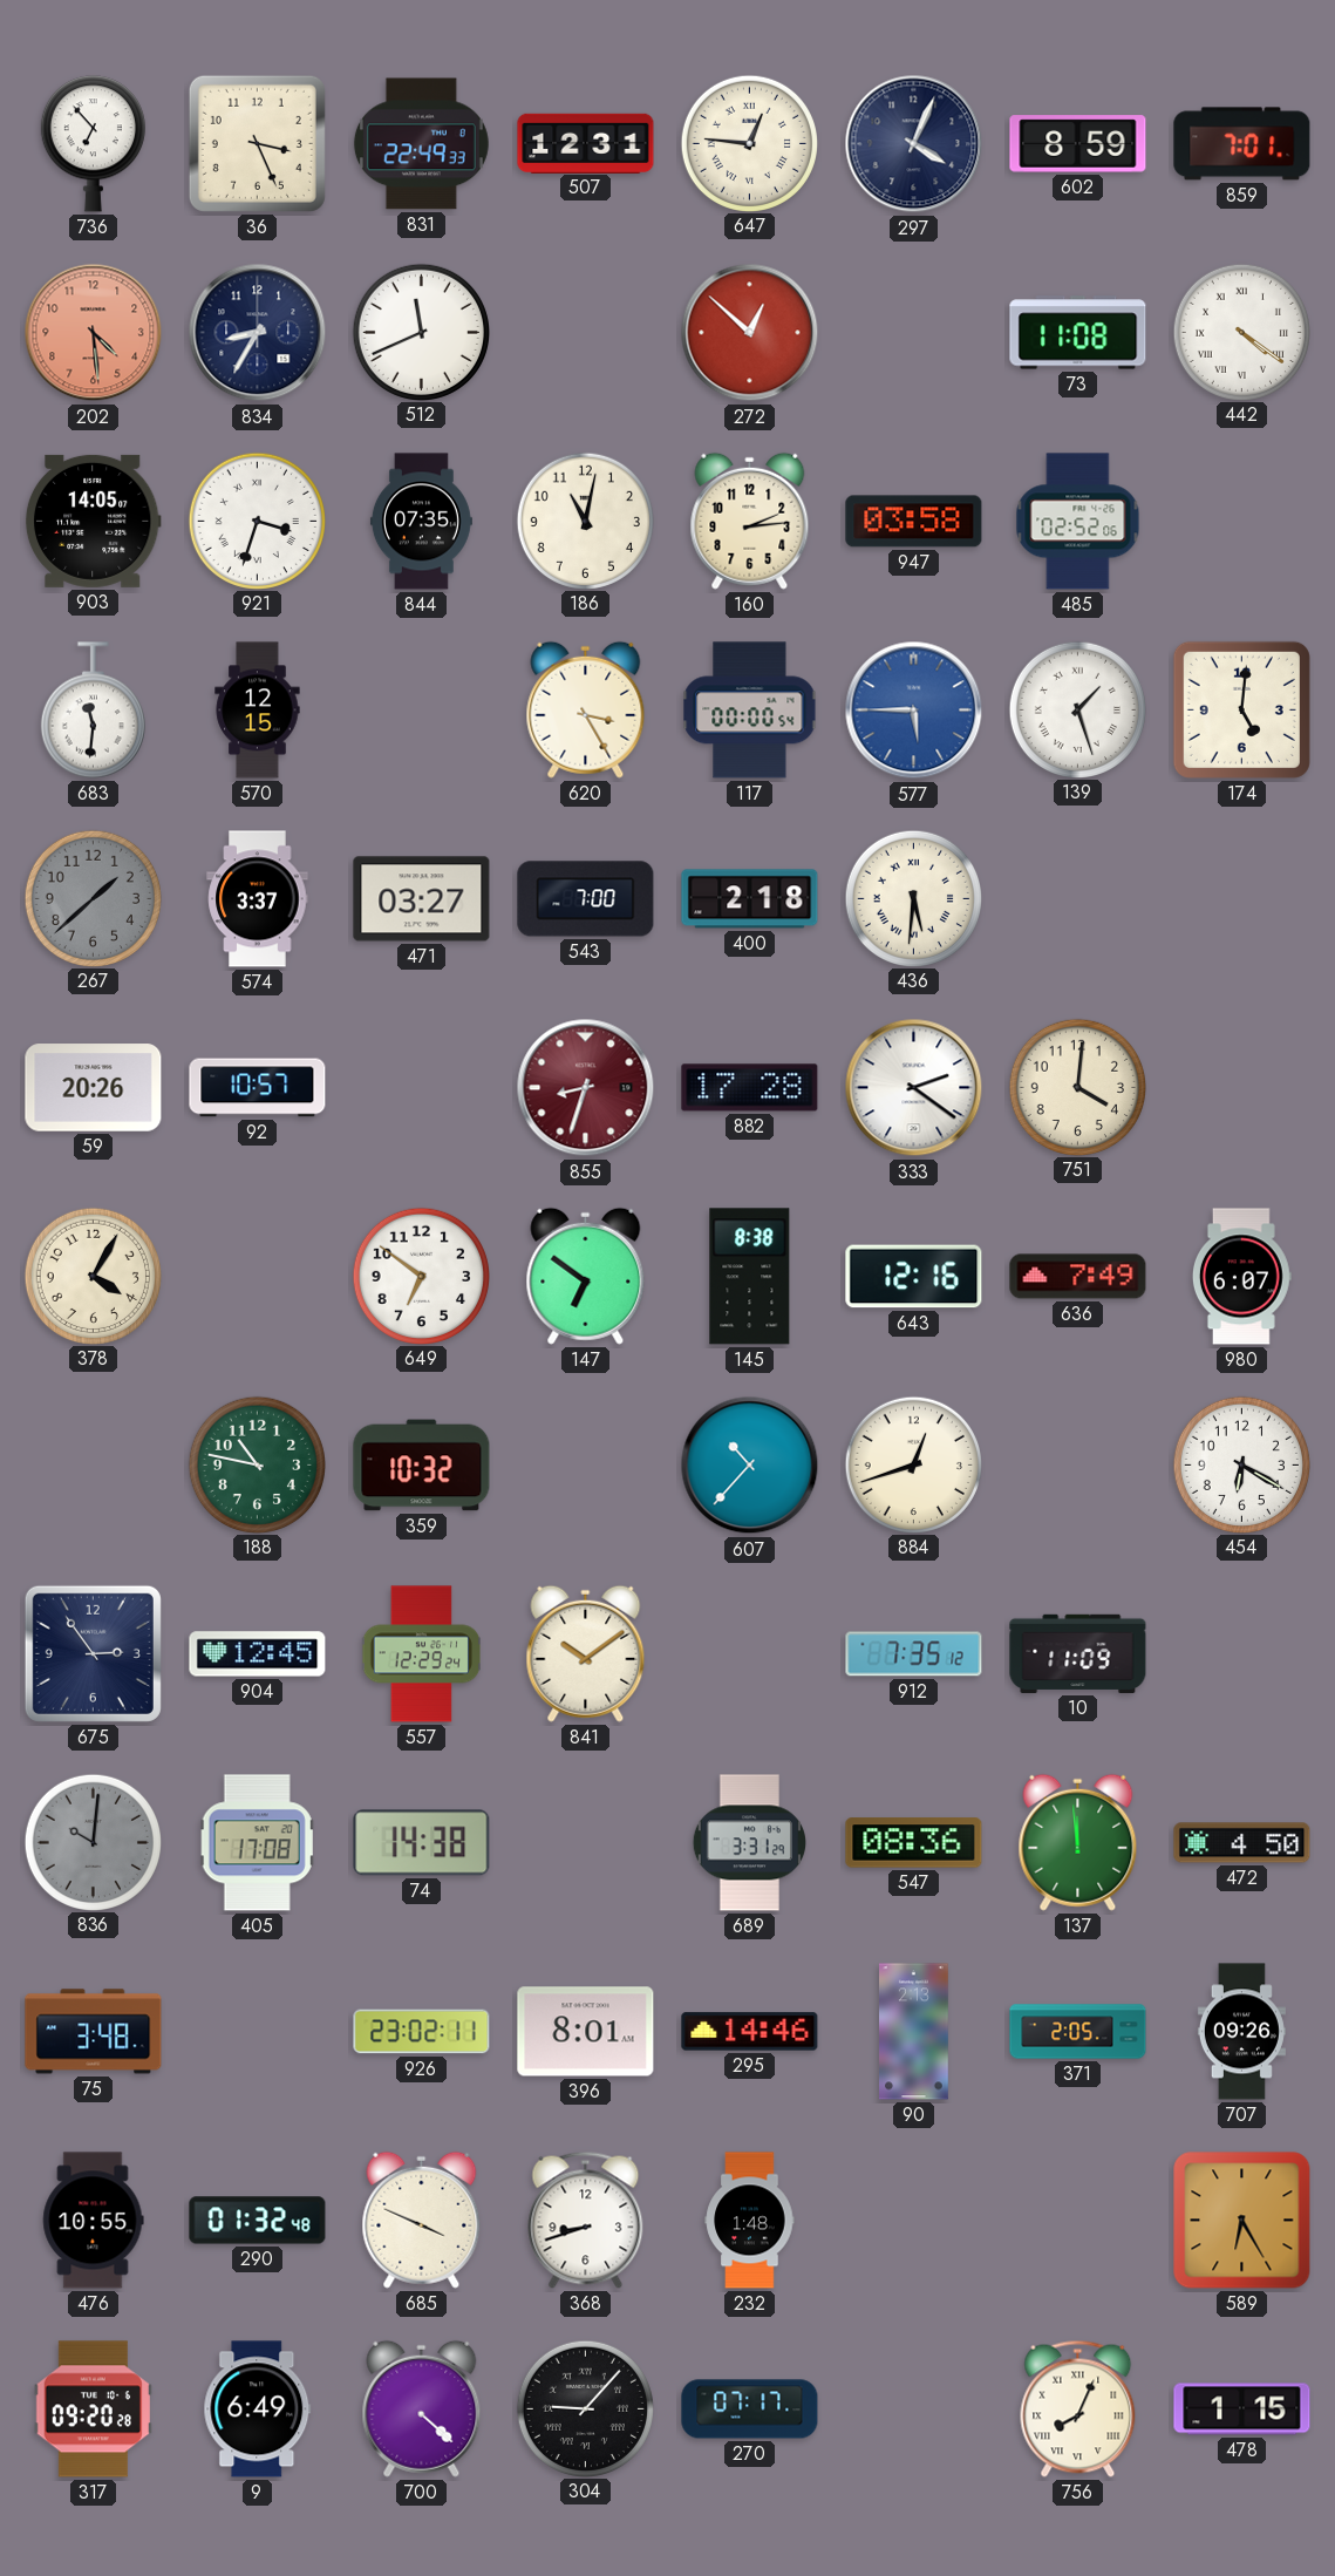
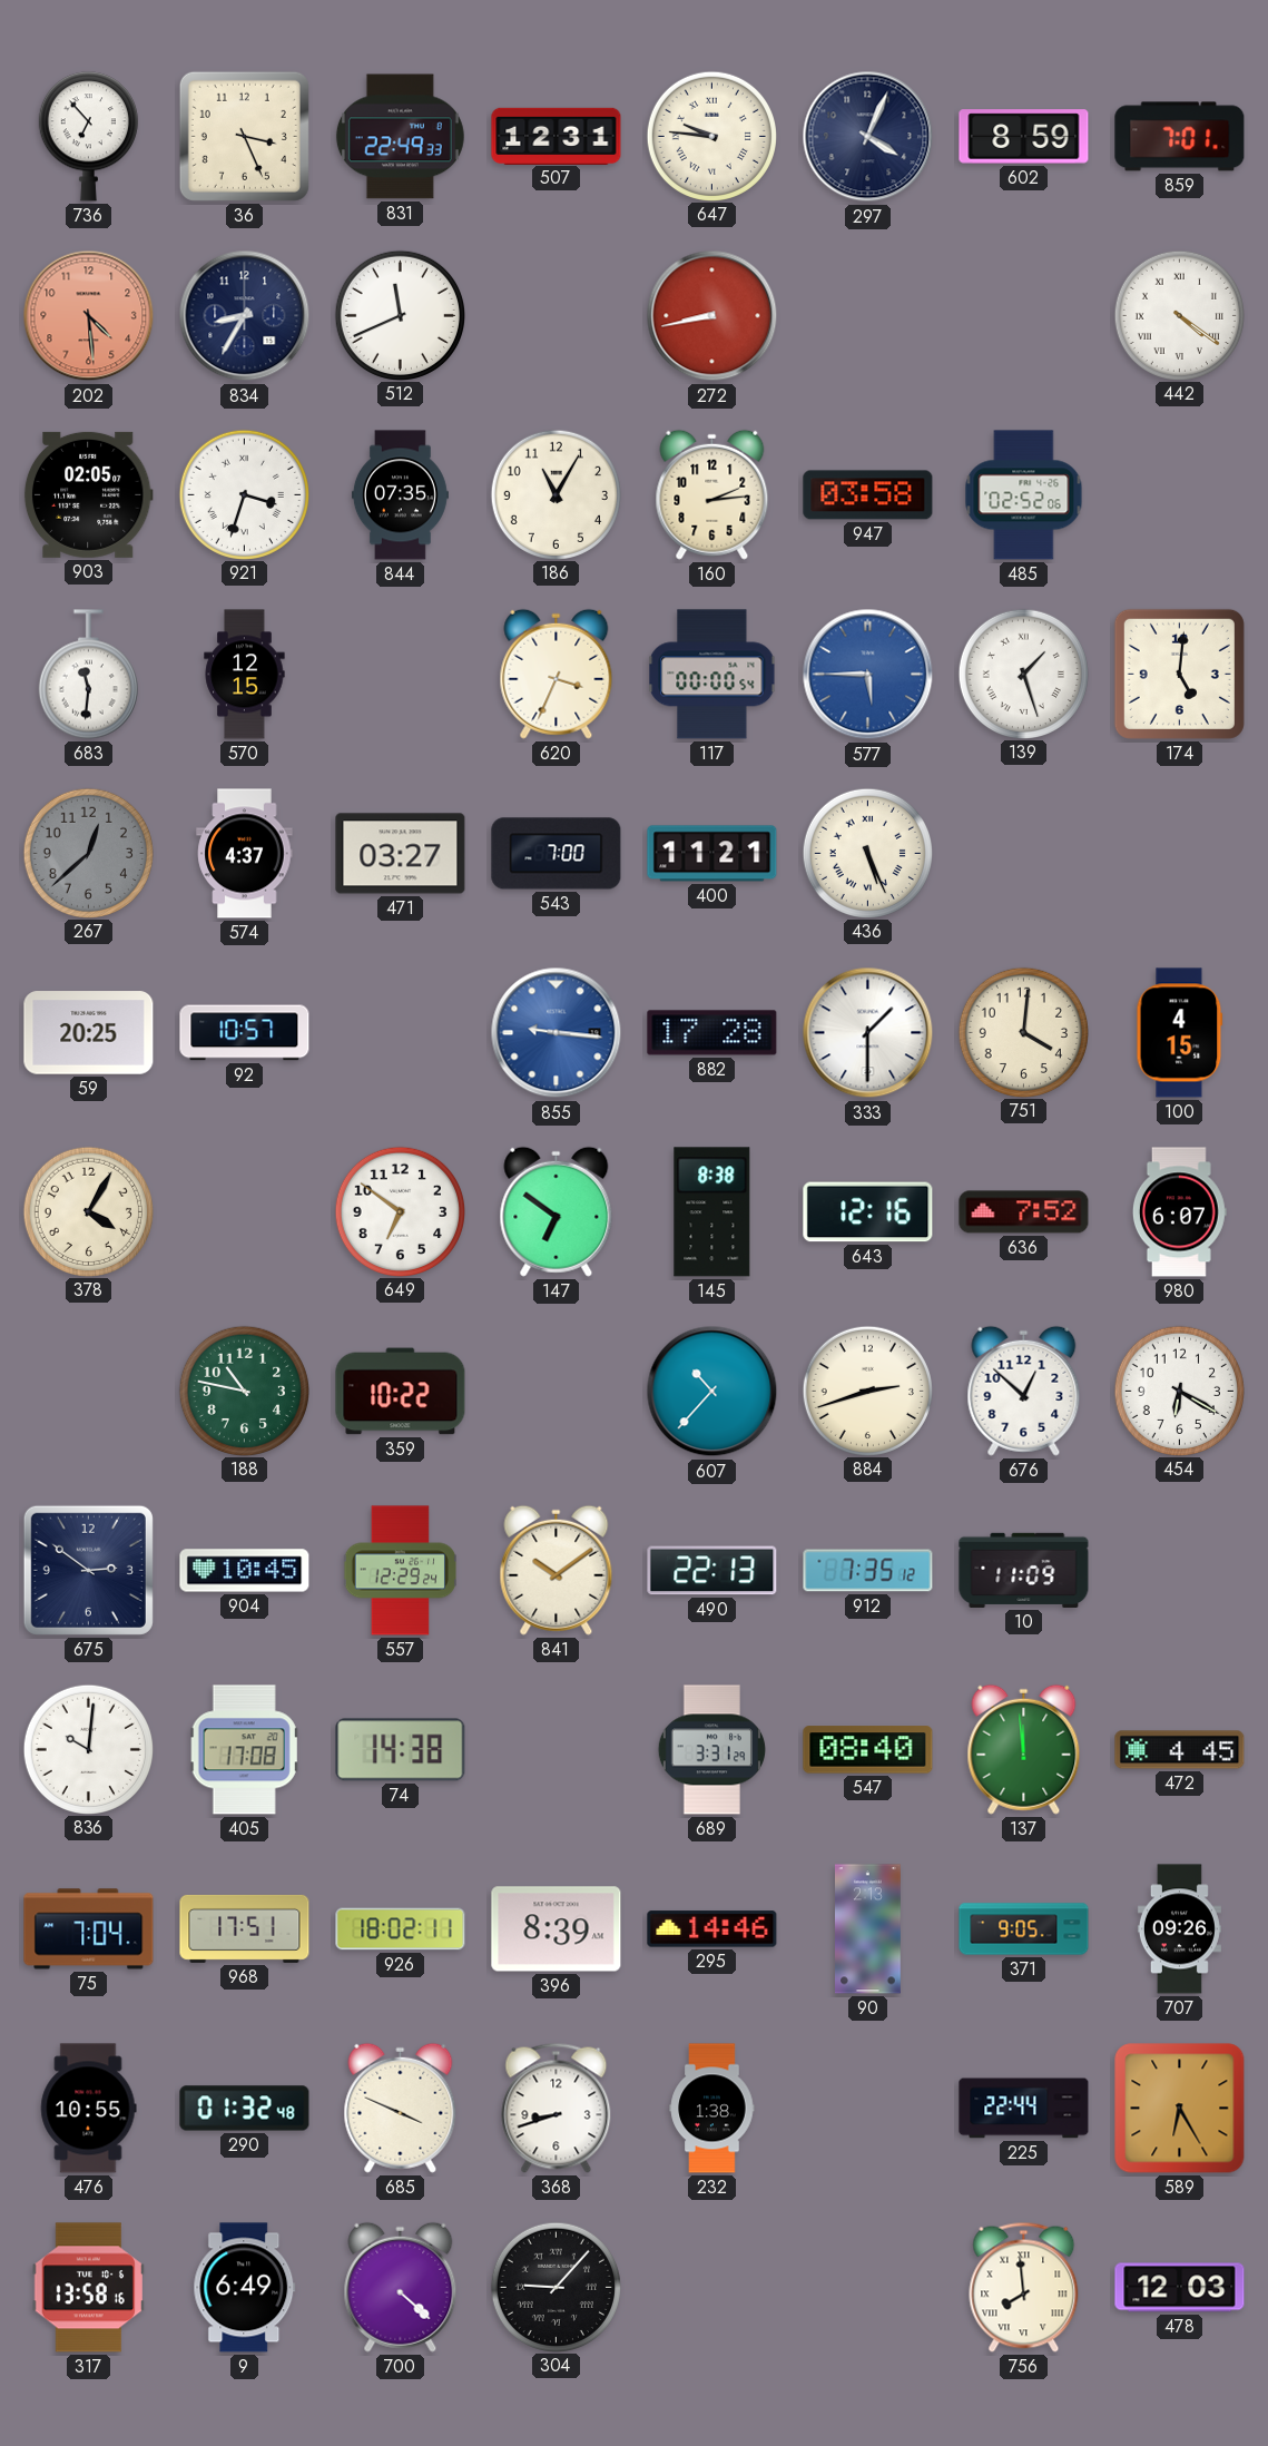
647: 12:46 -> 9:46 (711, 136)
272: 12:52 -> 8:43 (712, 316)
73: 11:08 -> none (1078, 333)
903: 14:05 -> 02:05 (88, 494)
186: 11:02 -> 11:05 (556, 494)
620: 3:25 -> 3:34 (557, 674)
267: 1:38 -> 12:38 (88, 853)
574: 3:37 -> 4:37 (245, 854)
400: 2:18 -> 11:21 (712, 854)
436: 5:31 -> 5:26 (867, 853)
59: 20:26 -> 20:25 (89, 1033)
855: 8:33 -> 9:16 (557, 1033)
855 dial: burgundy -> blue (557, 1033)
333: 2:21 -> 1:30 (868, 1033)
100: none -> 4:15 (1180, 1033)
636: 7:49 -> 7:52 (1024, 1212)
359: 10:32 -> 10:22 (401, 1392)
884: 12:42 -> 2:42 (867, 1391)
676: none -> 12:52 (1024, 1391)
675: 2:54 -> 2:51 (88, 1570)
904: 12:45 -> 10:45 (245, 1571)
490: none -> 22:13 (712, 1571)
836 dial: grey -> white (88, 1749)
547: 08:36 -> 08:40 (868, 1750)
472: 4:50 -> 4:45 (1180, 1750)
75: 3:48 -> 7:04 (89, 1929)
968: none -> 17:51 (245, 1928)
926: 23:02 -> 18:02 (401, 1929)
396: 8:01 -> 8:39 (557, 1929)
371: 2:05 -> 9:05 (1024, 1929)
232: 1:48 -> 1:38 (712, 2109)
225: none -> 22:44 (1024, 2109)
317: 09:20 -> 13:58 (88, 2288)
270: 07:17 -> none (750, 2410)
756: 8:04 -> 7:59 (1024, 2287)
478: 1:15 -> 12:03 (1180, 2288)
